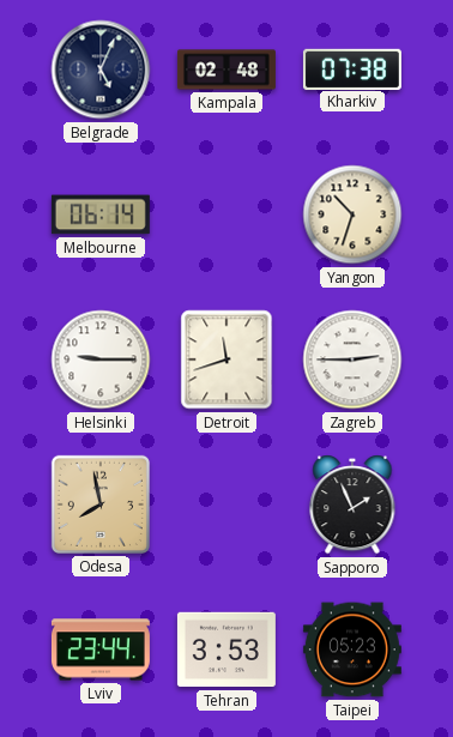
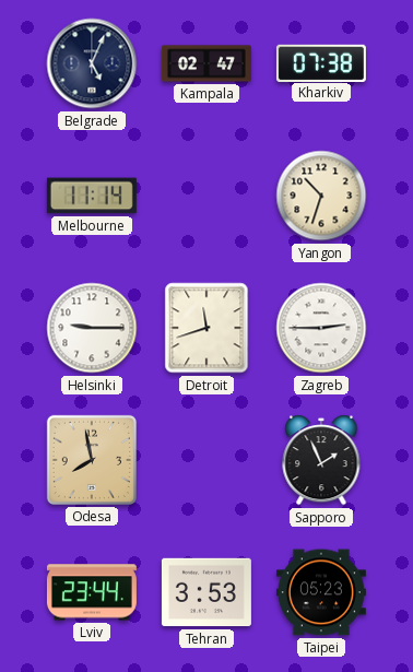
Kampala: 02:48 -> 02:47 (206, 63)
Melbourne: 06:14 -> 11:14 (92, 196)
